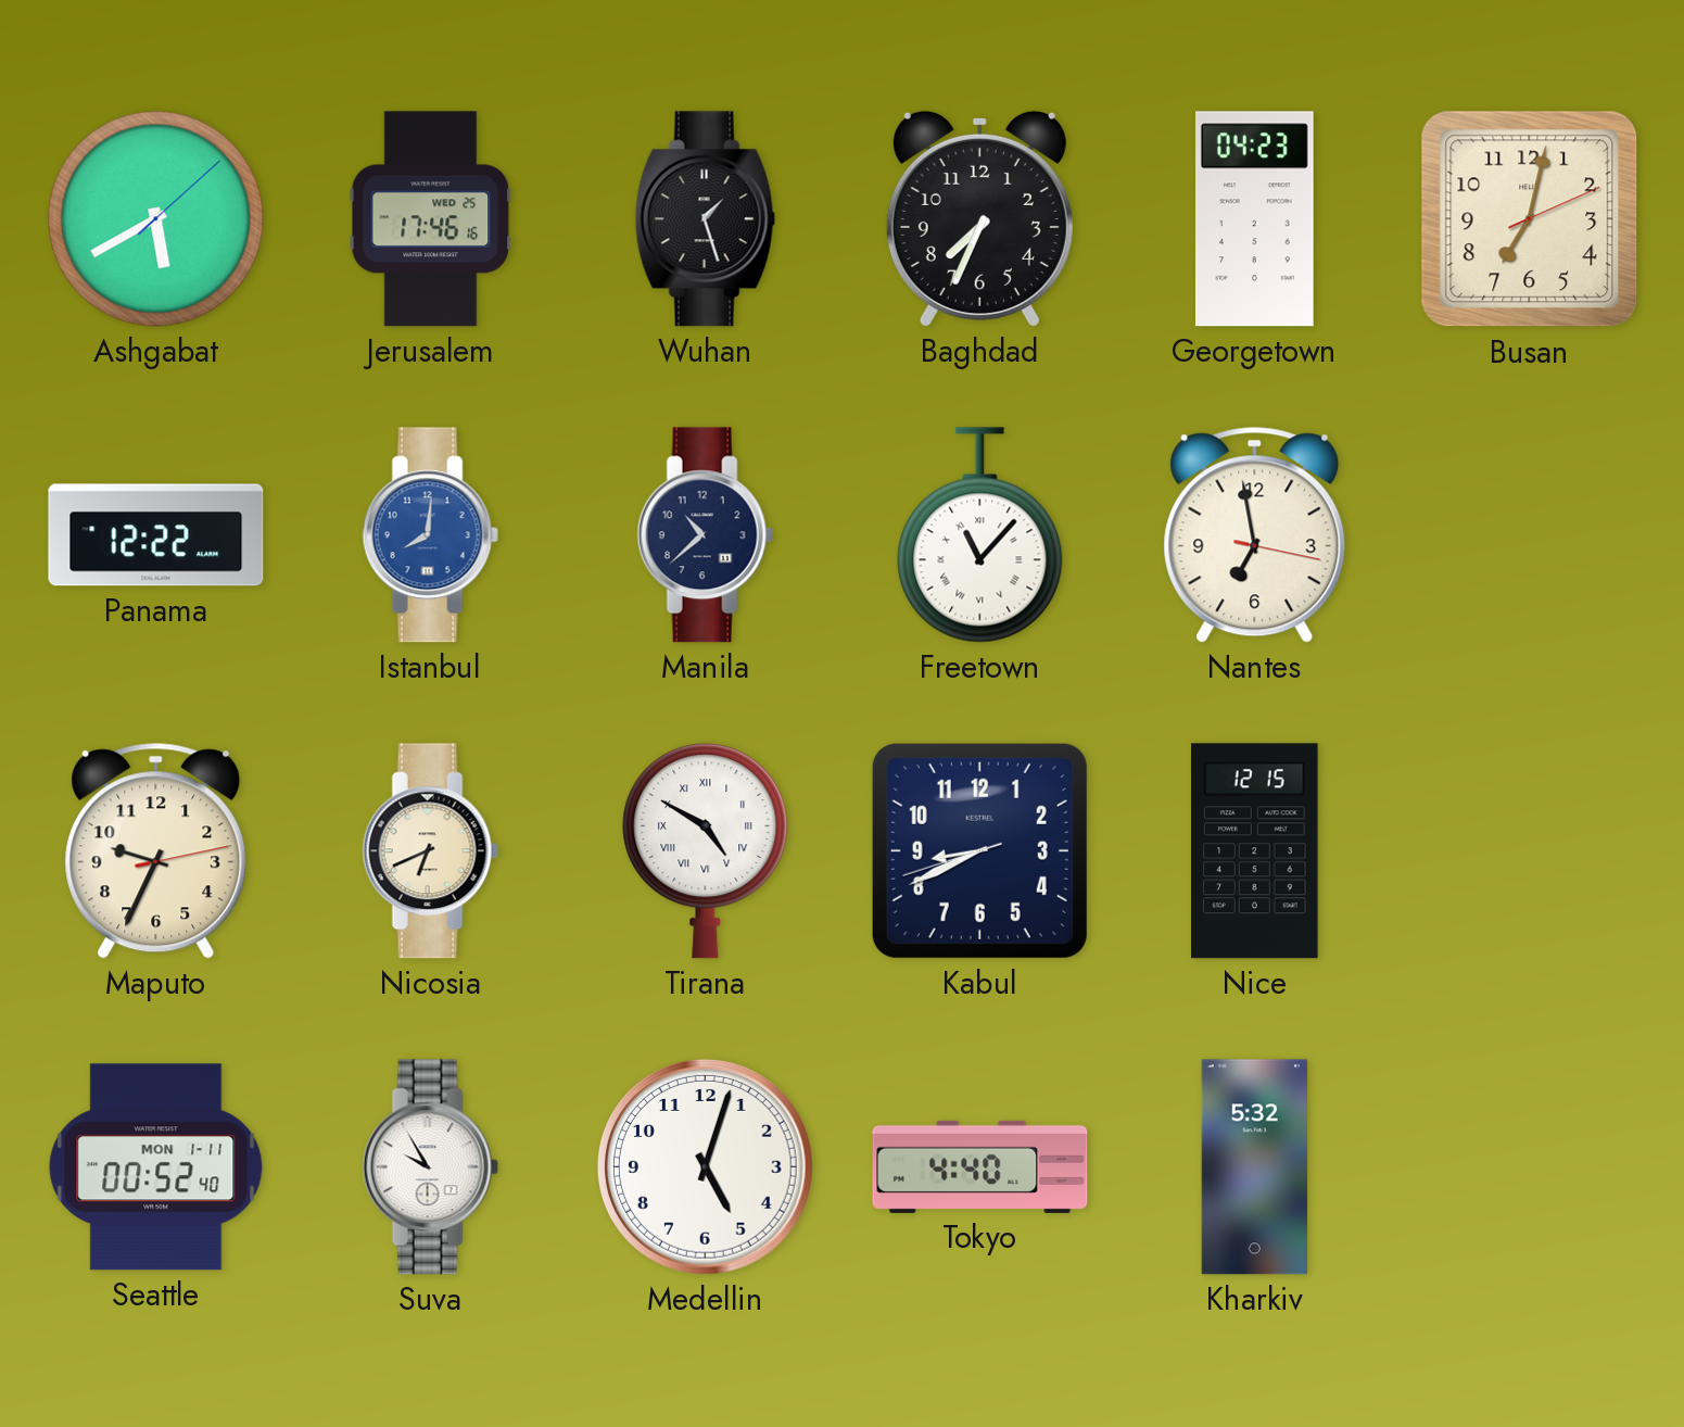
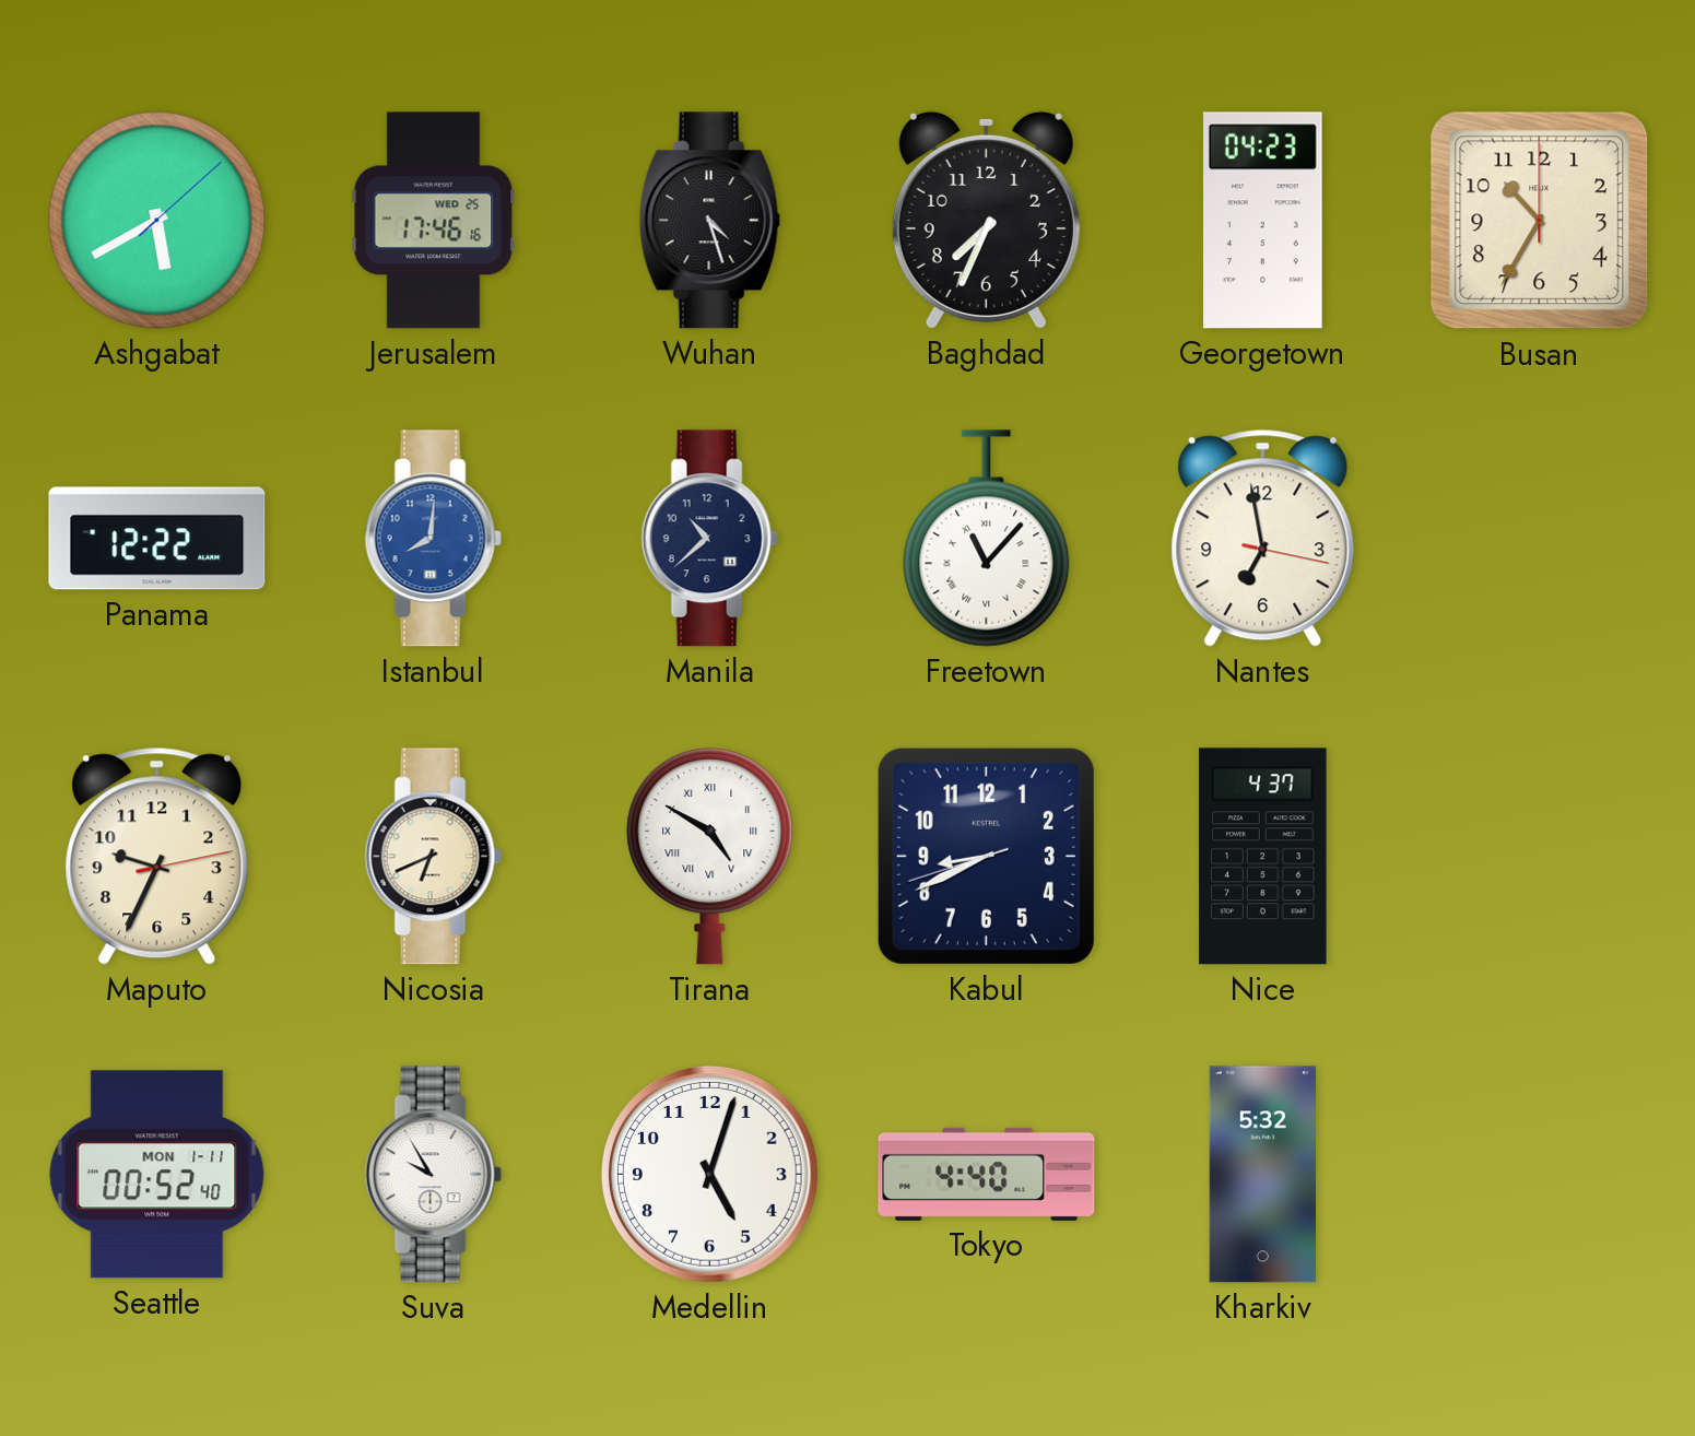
Wuhan: 1:27 -> 4:27 (709, 221)
Busan: 7:02 -> 10:35 (1540, 221)
Nice: 12:15 -> 4:37 (1263, 857)
